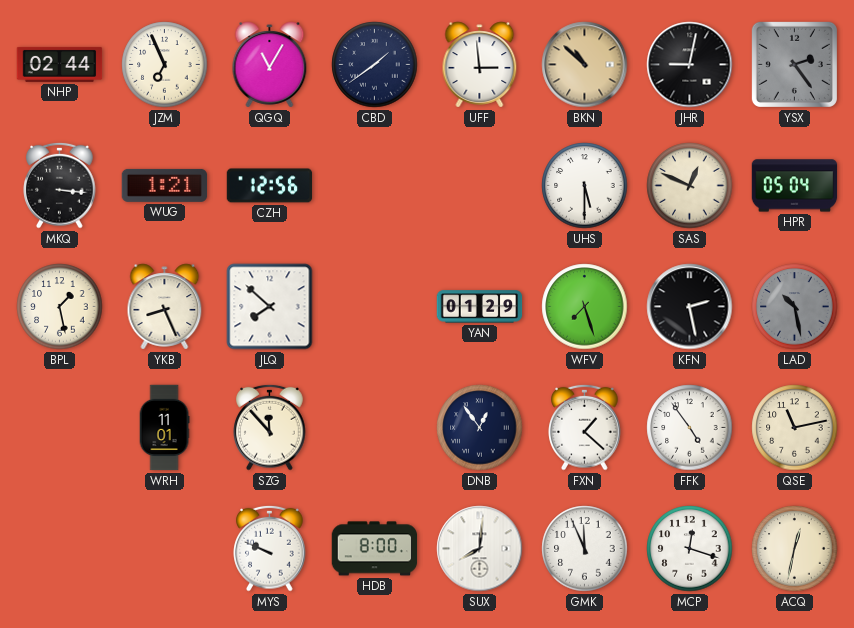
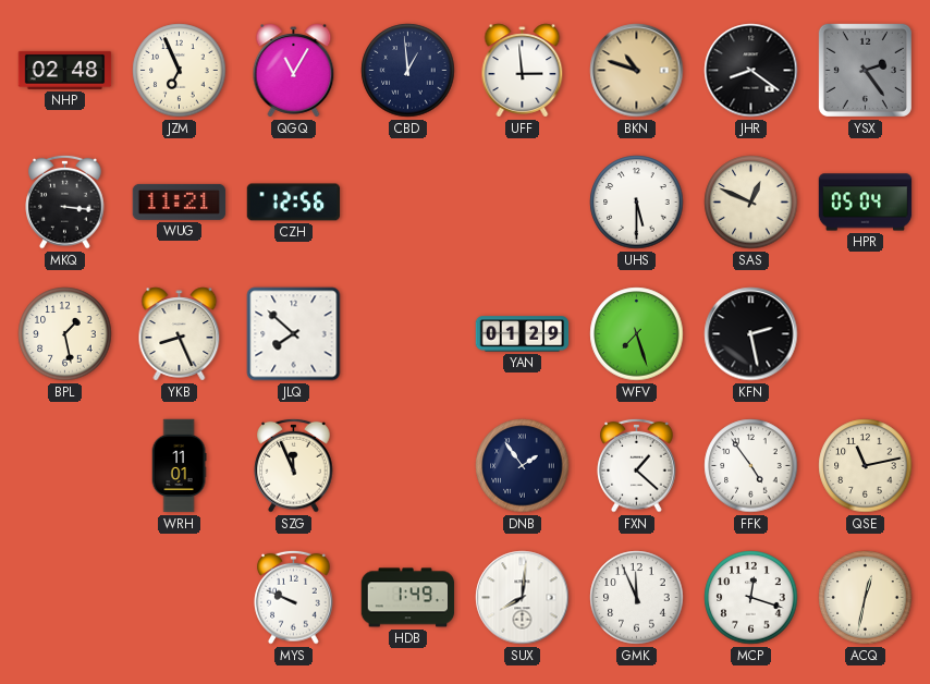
NHP: 02:44 -> 02:48 (65, 70)
CBD: 1:39 -> 12:59 (408, 71)
BKN: 10:52 -> 10:48 (637, 71)
JHR: 9:02 -> 8:21 (751, 71)
WUG: 1:21 -> 11:21 (180, 201)
LAD: 10:28 -> none (795, 307)
SZG: 11:53 -> 11:56 (294, 465)
DNB: 12:54 -> 1:54 (523, 466)
HDB: 8:00 -> 1:49 (408, 598)
